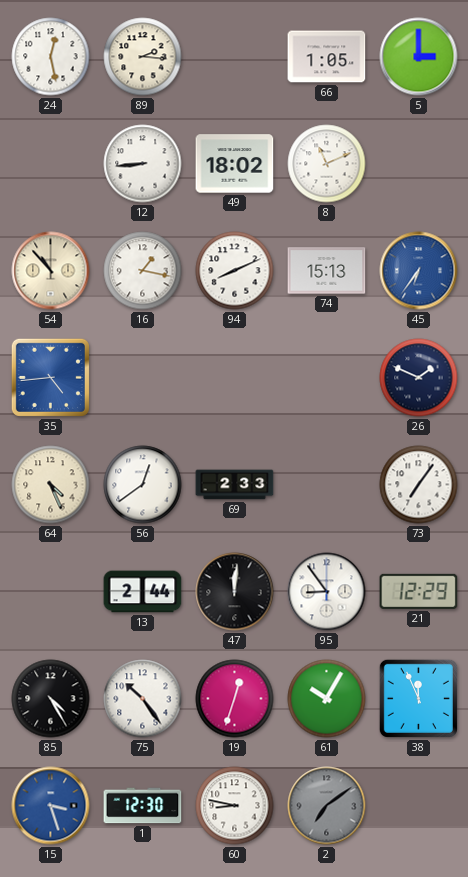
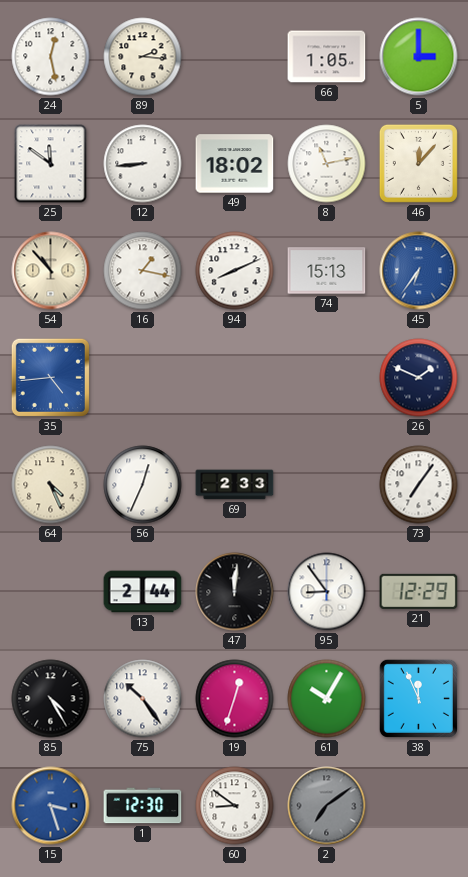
25: none -> 11:51 (51, 164)
8: 11:11 -> 11:13 (327, 164)
46: none -> 12:07 (418, 163)
56: 12:39 -> 12:34 (143, 485)
60: 8:47 -> 8:51 (235, 806)
